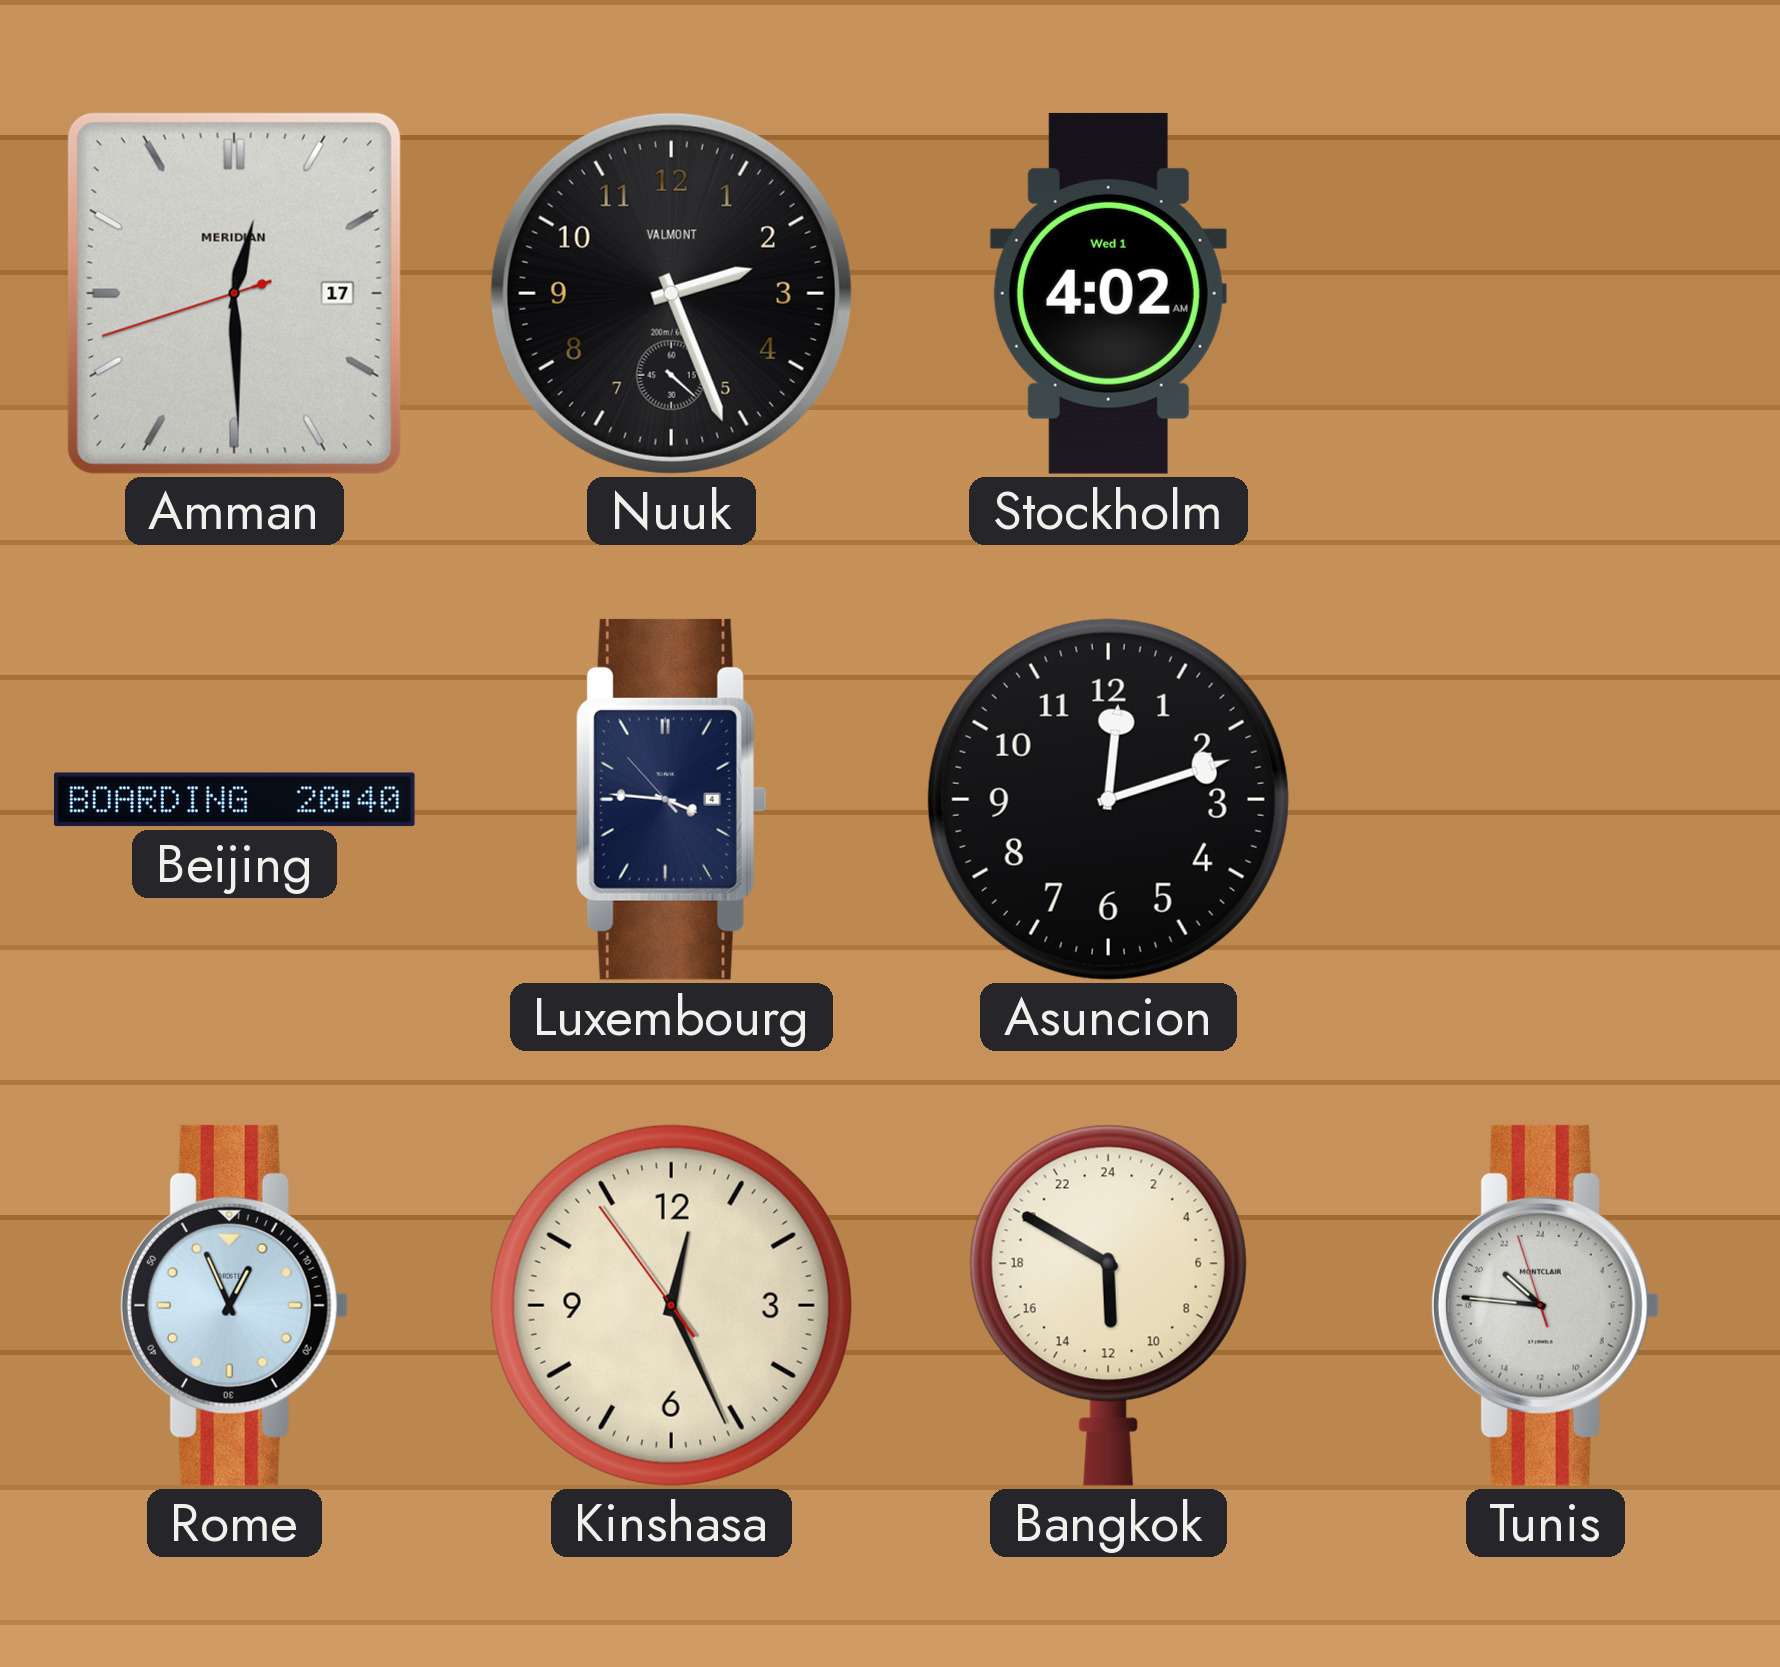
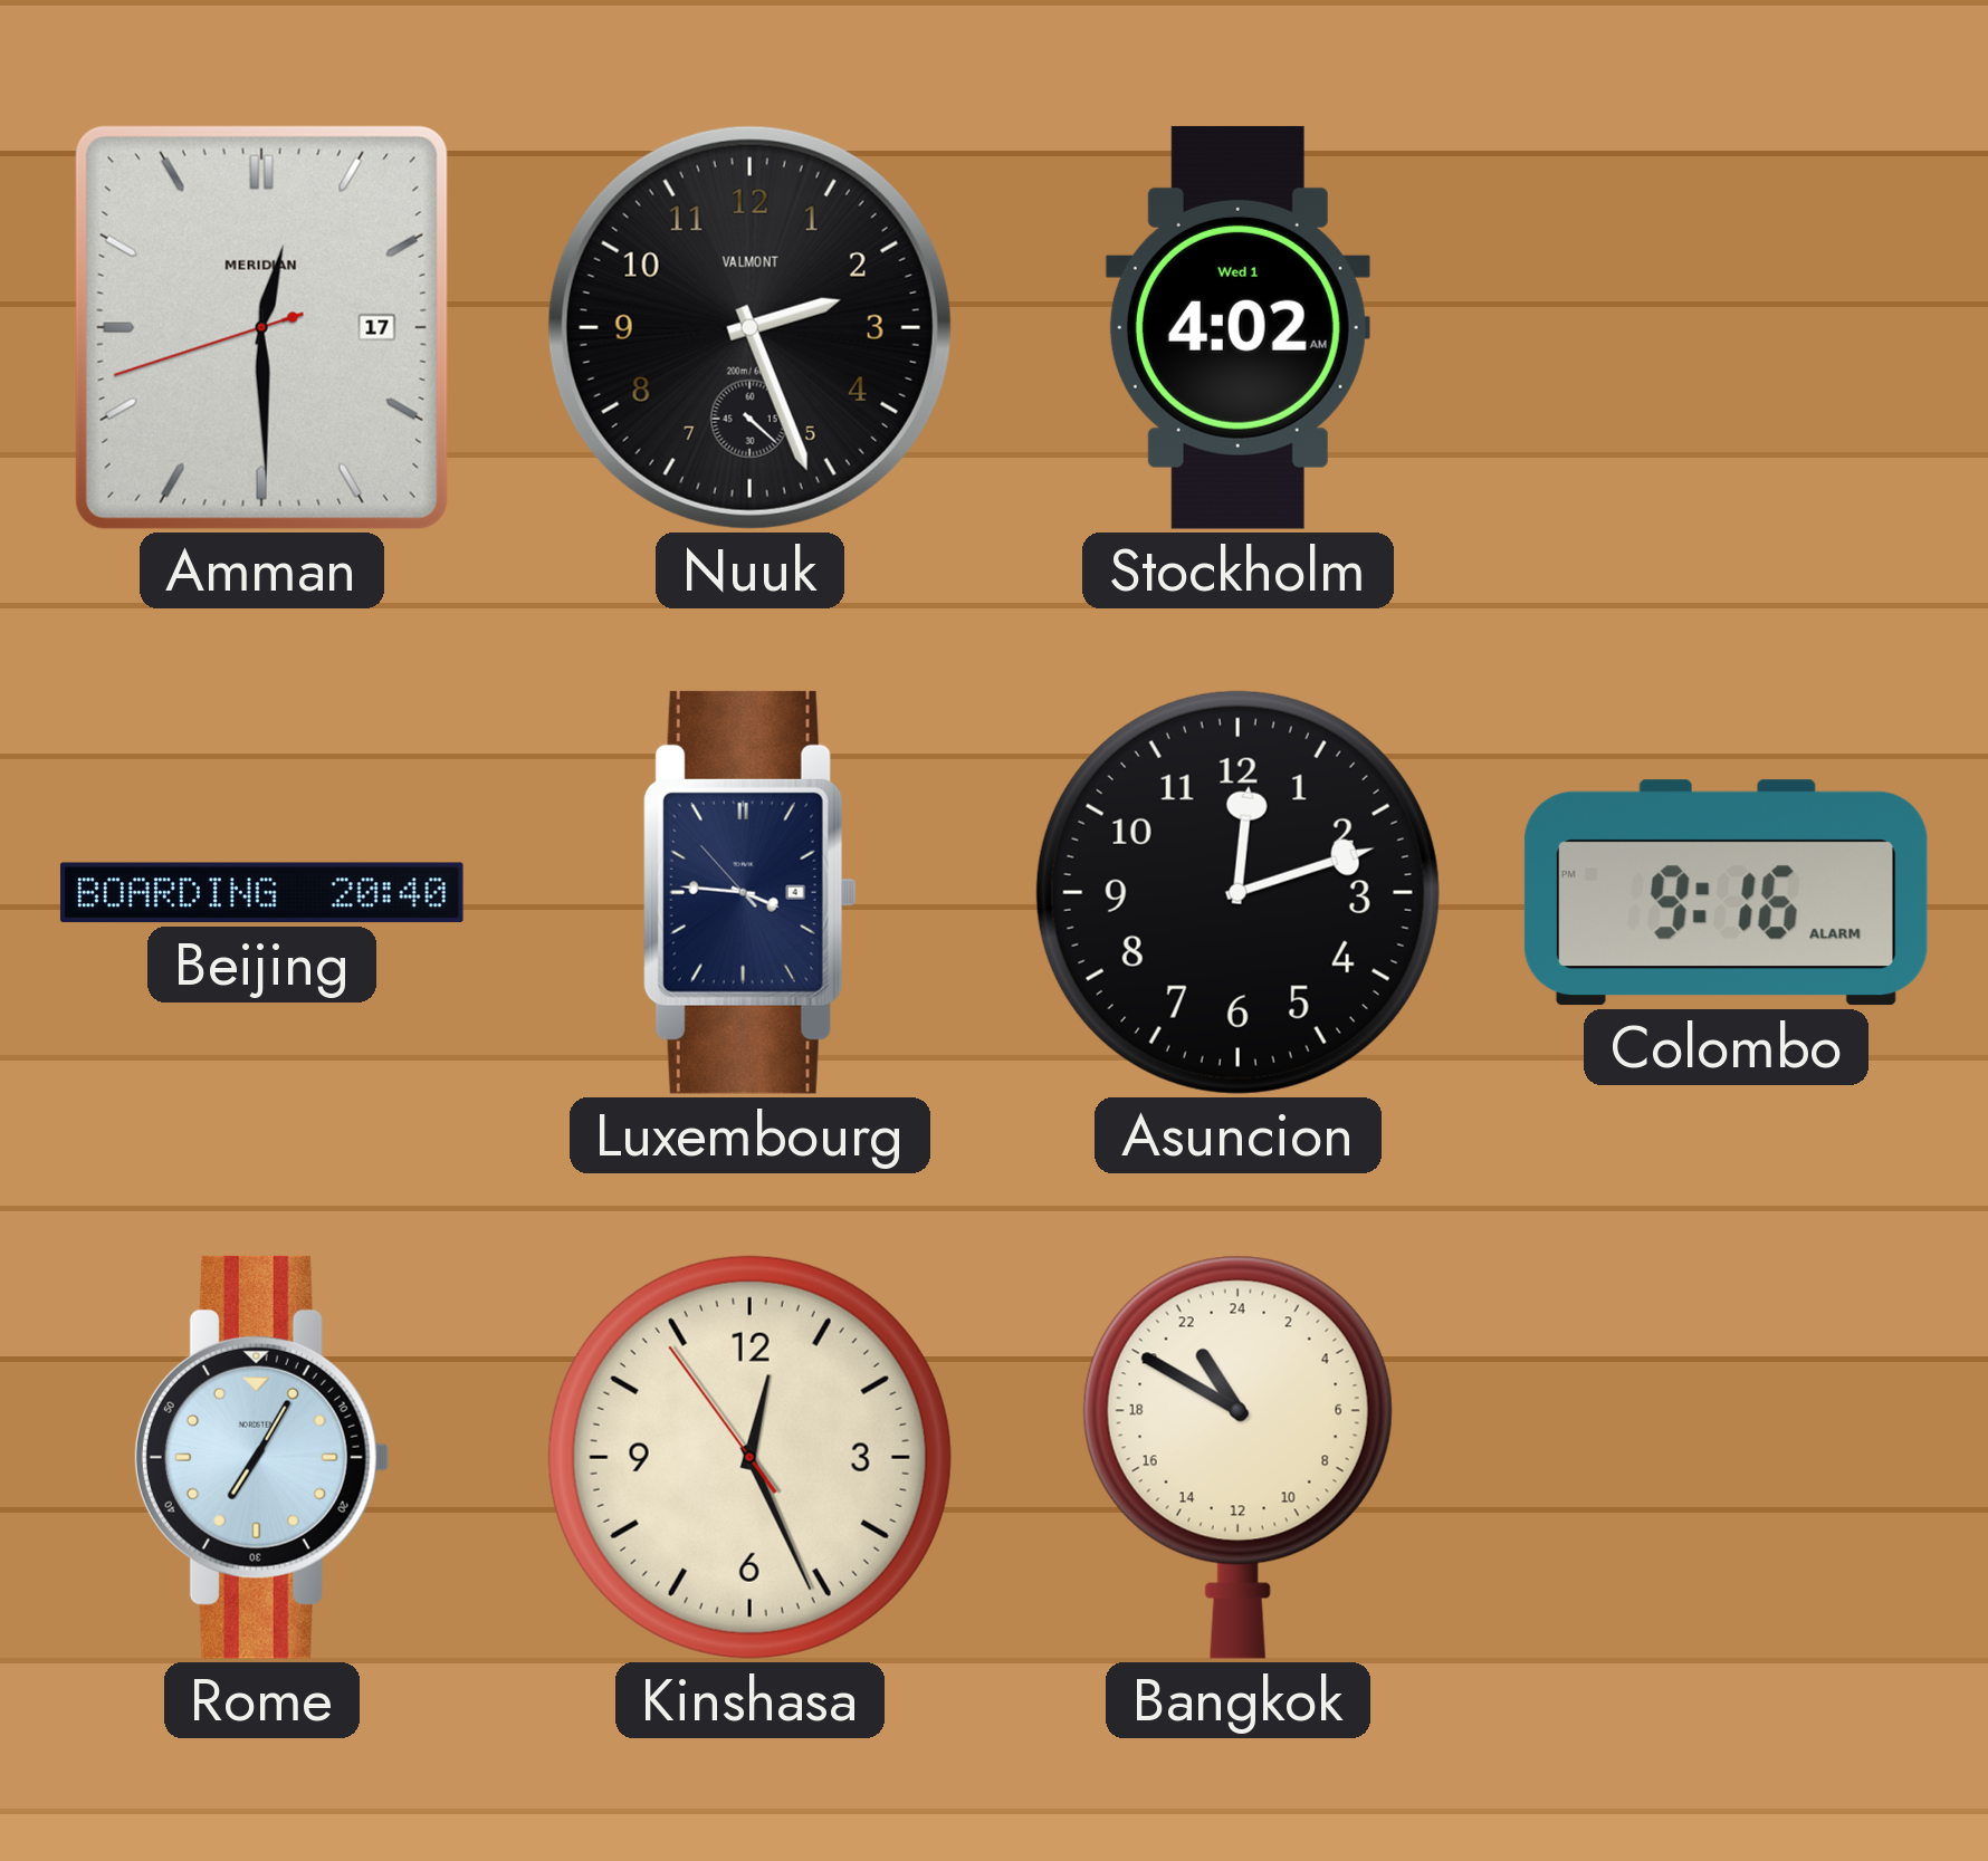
Colombo: none -> 9:16 (1726, 893)
Rome: 12:56 -> 7:05 (261, 1457)
Bangkok: 11:50 -> 21:50 (1237, 1457)
Tunis: 20:45 -> none (1545, 1305)
